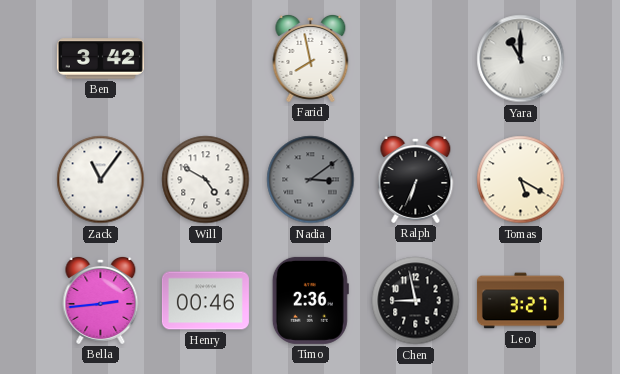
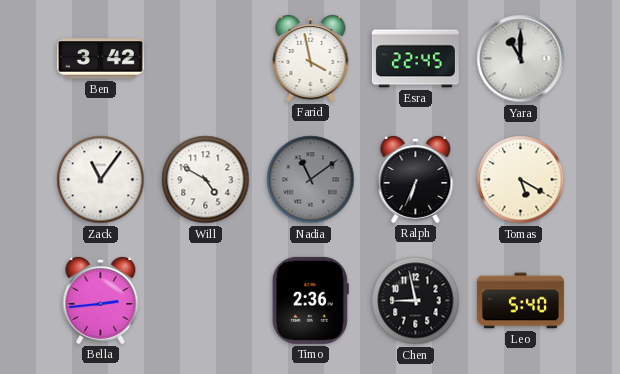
Farid: 7:58 -> 3:58 (311, 58)
Esra: none -> 22:45 (415, 59)
Nadia: 3:09 -> 11:09 (311, 180)
Henry: 00:46 -> none (205, 301)
Leo: 3:27 -> 5:40 (520, 301)
